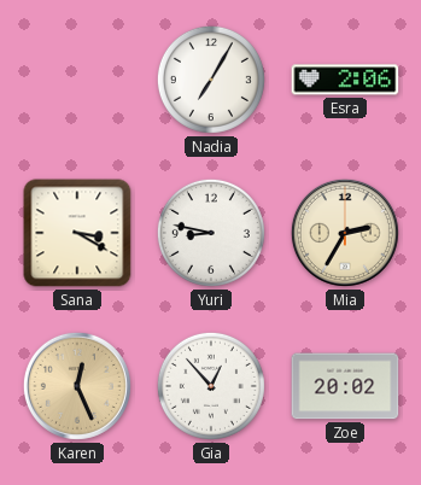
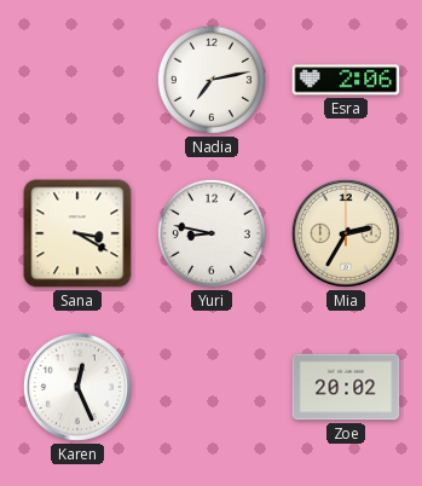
Nadia: 7:05 -> 7:13 (212, 80)
Karen dial: champagne -> white (77, 387)
Gia: 12:53 -> none (211, 386)
